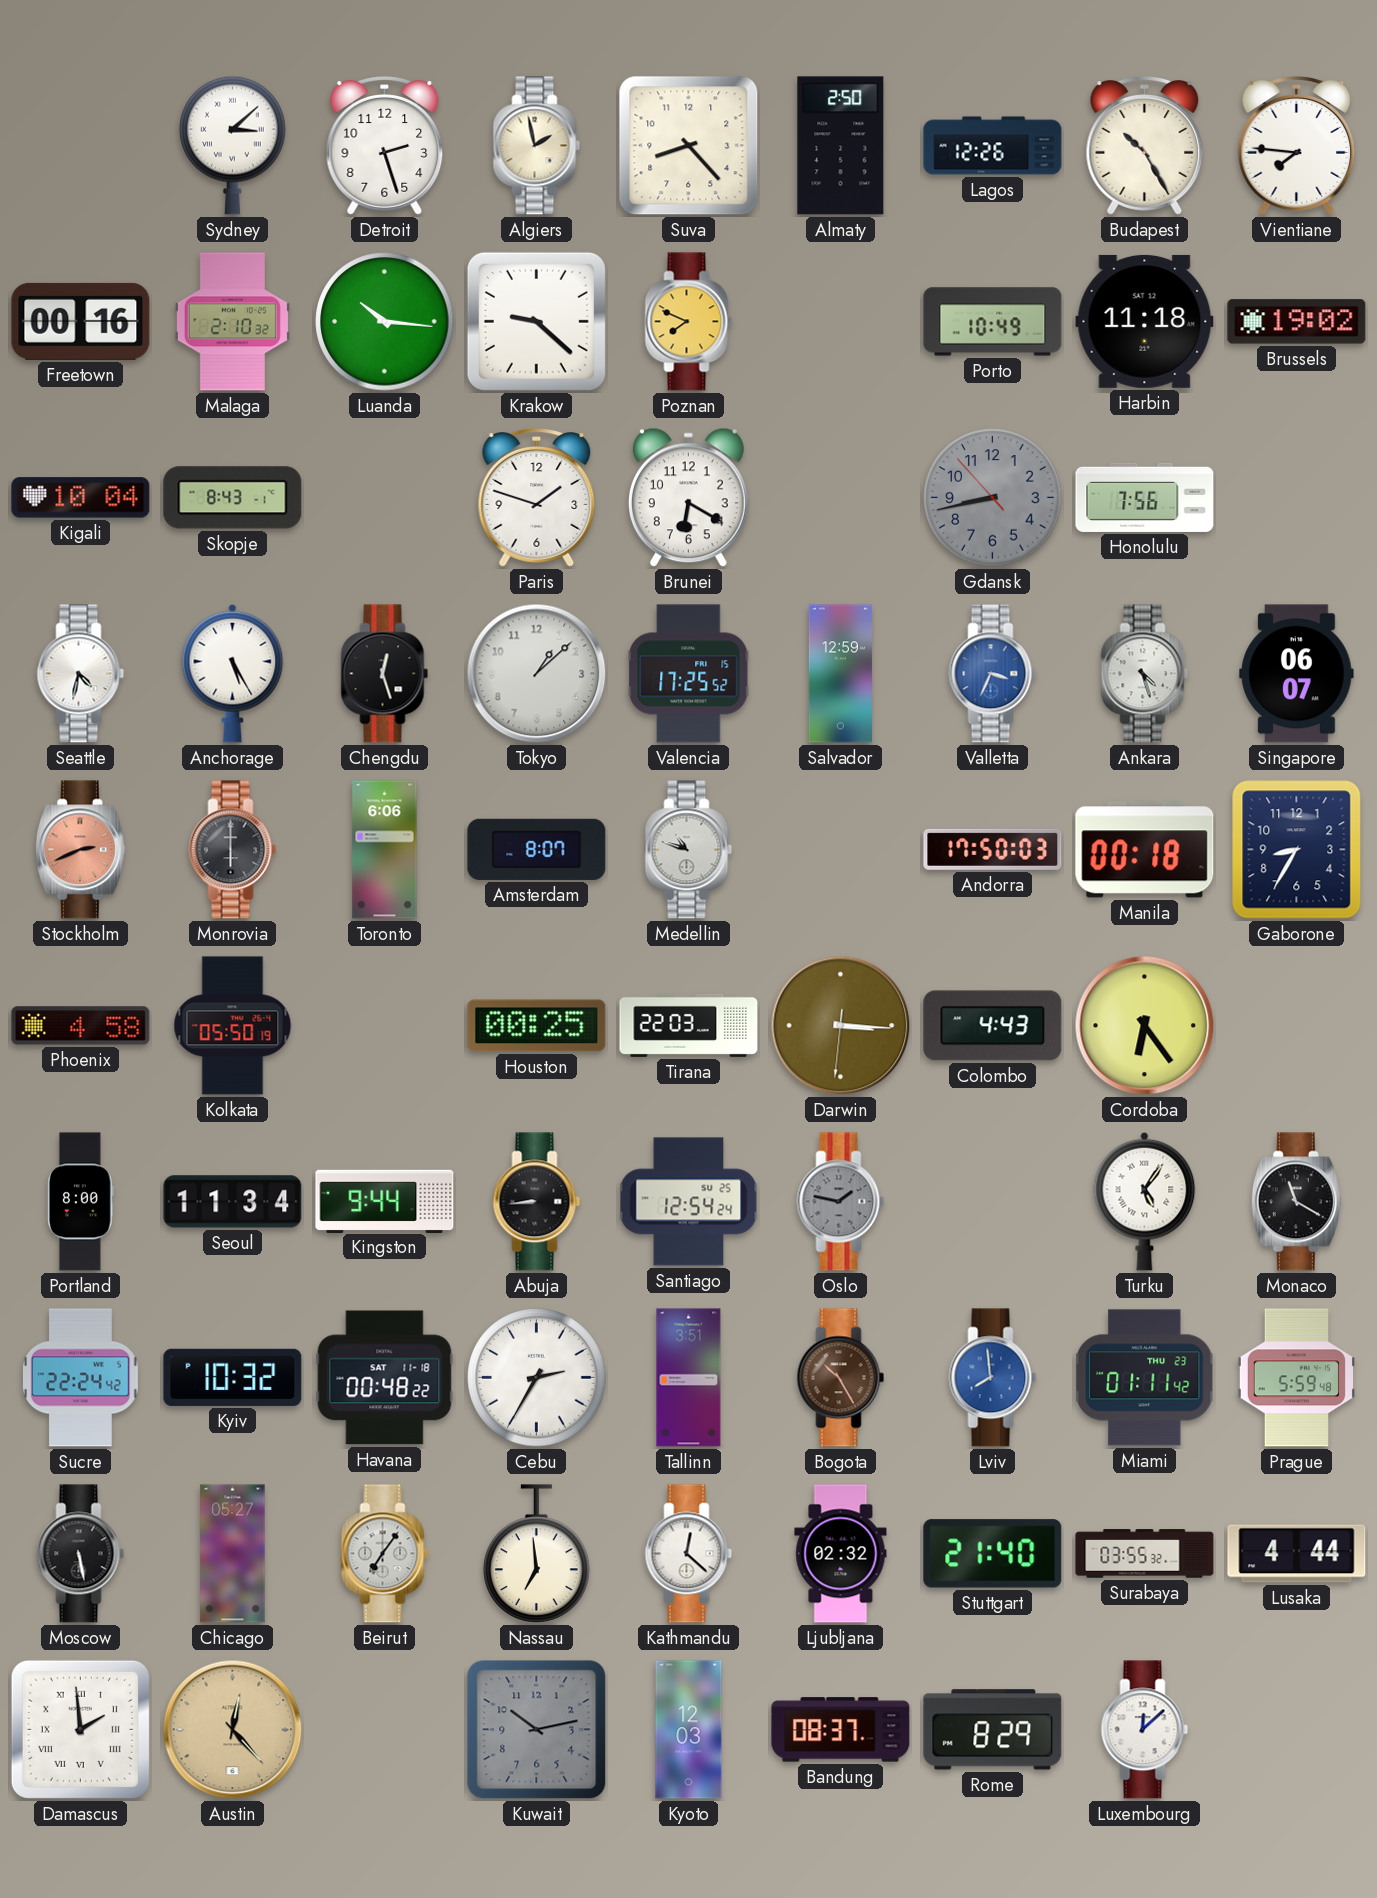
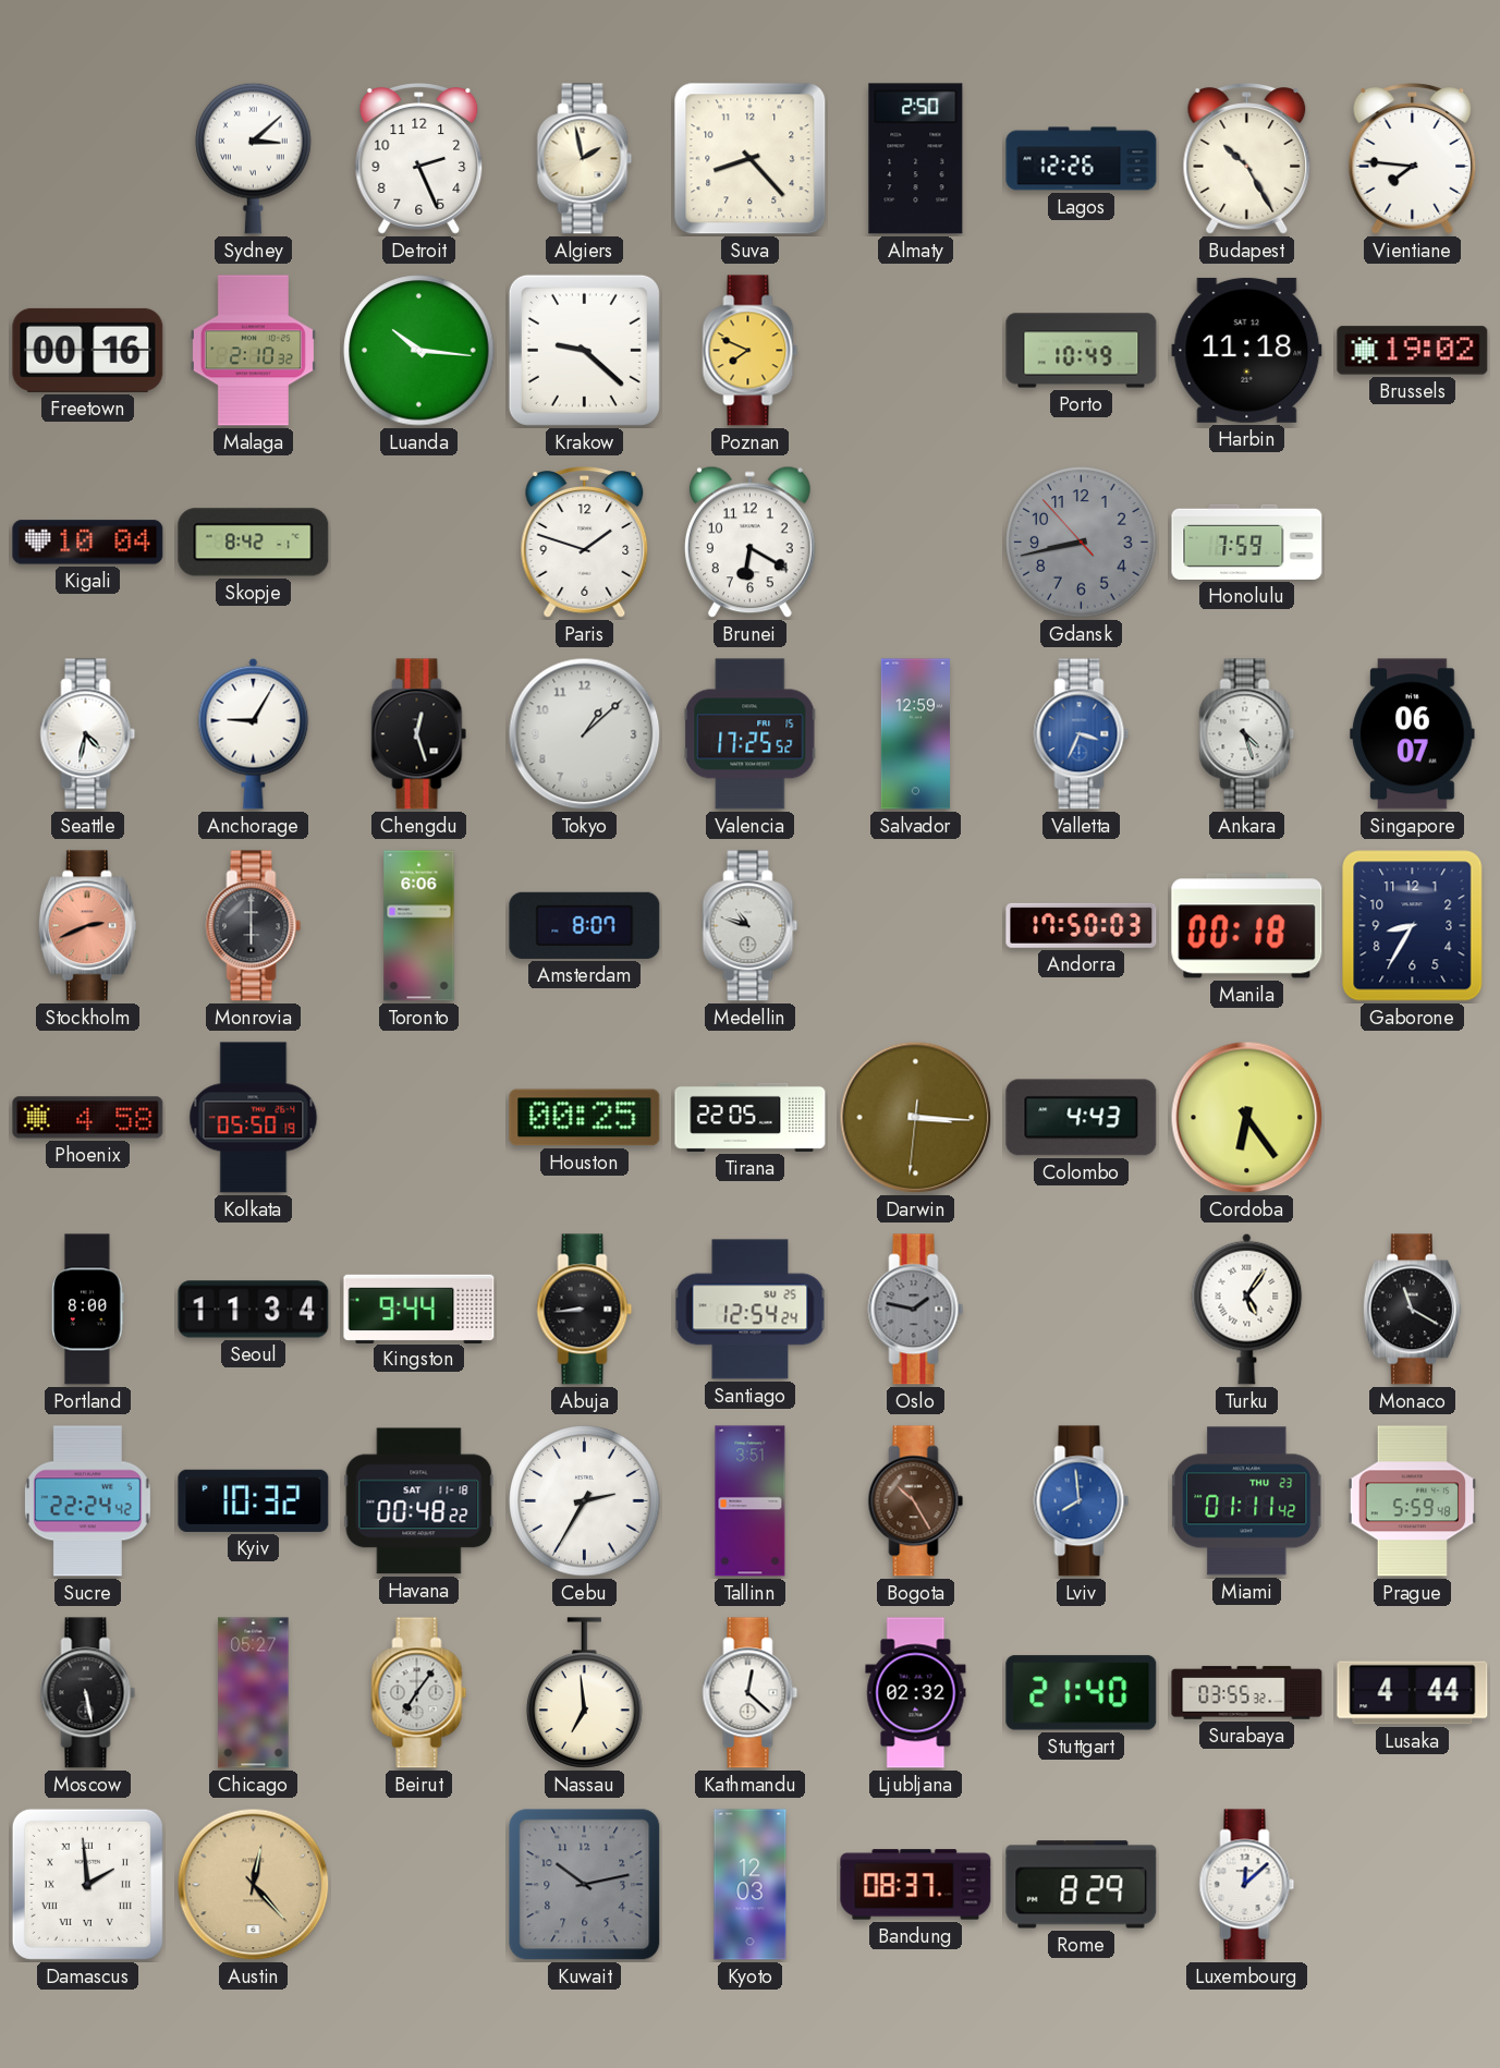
Detroit: 2:27 -> 2:26 (419, 159)
Skopje: 8:43 -> 8:42 (254, 543)
Honolulu: 7:56 -> 7:59 (1247, 542)
Anchorage: 5:25 -> 9:05 (254, 733)
Tirana: 22:03 -> 22:05 (751, 1117)
